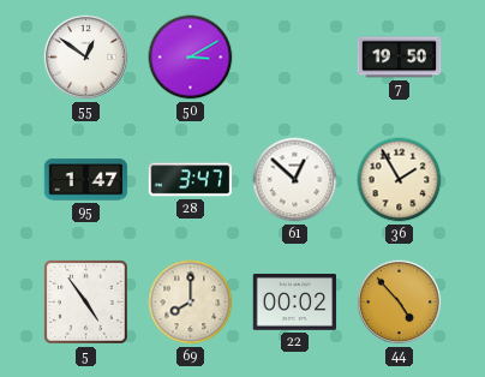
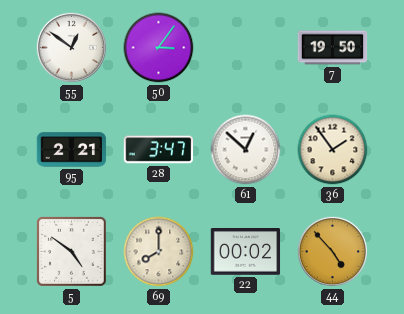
50: 3:10 -> 3:06 (159, 48)
95: 1:47 -> 2:21 (72, 150)
36: 1:55 -> 1:54 (333, 150)
5: 4:54 -> 4:51 (71, 251)
